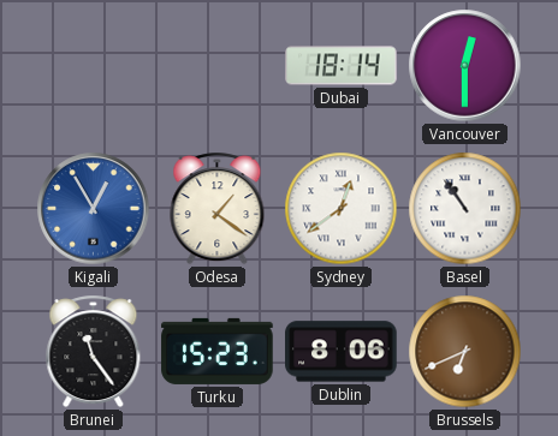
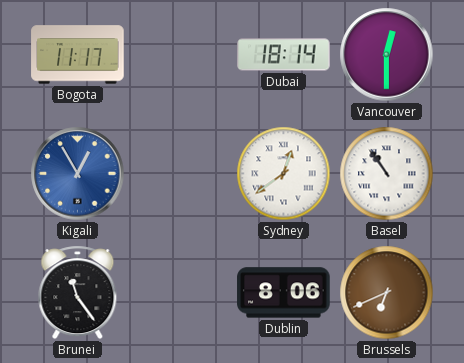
Bogota: none -> 11:17 (78, 55)
Odesa: 1:21 -> none (218, 209)
Turku: 15:23 -> none (218, 351)
